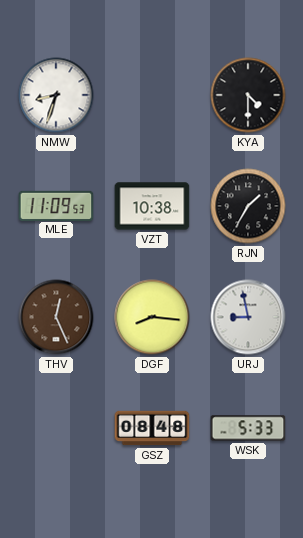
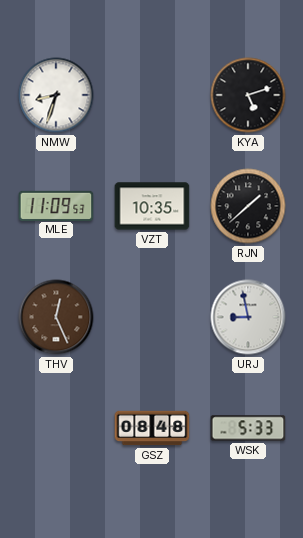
KYA: 4:30 -> 5:12 (248, 95)
VZT: 10:38 -> 10:35 (152, 206)
RJN: 1:35 -> 1:38 (248, 206)
DGF: 8:16 -> none (152, 317)
